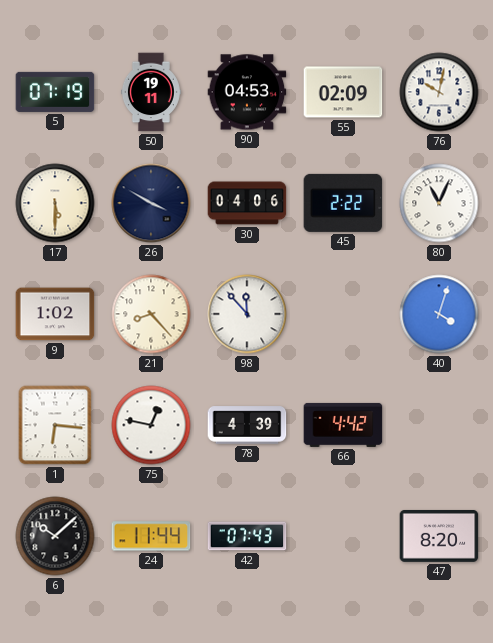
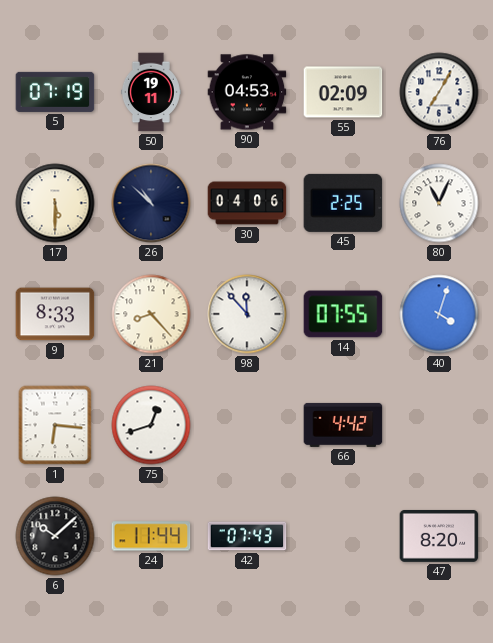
76: 10:02 -> 7:05 (439, 92)
26: 3:50 -> 10:52 (151, 203)
45: 2:22 -> 2:25 (343, 203)
9: 1:02 -> 8:33 (55, 314)
14: none -> 07:55 (343, 314)
75: 12:47 -> 12:42 (151, 425)
78: 4:39 -> none (247, 425)
